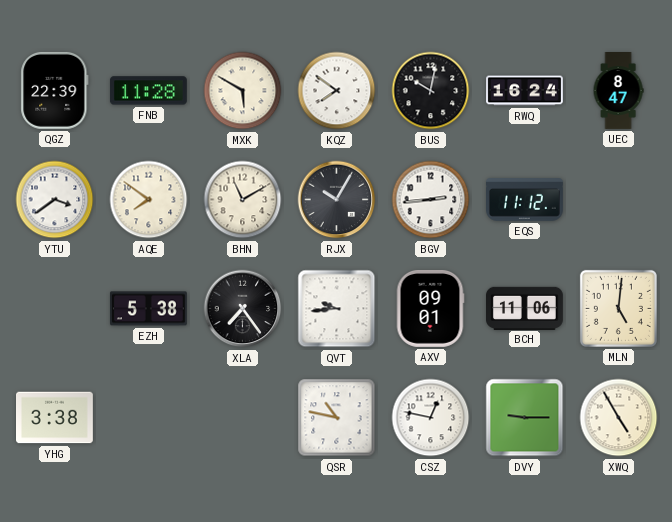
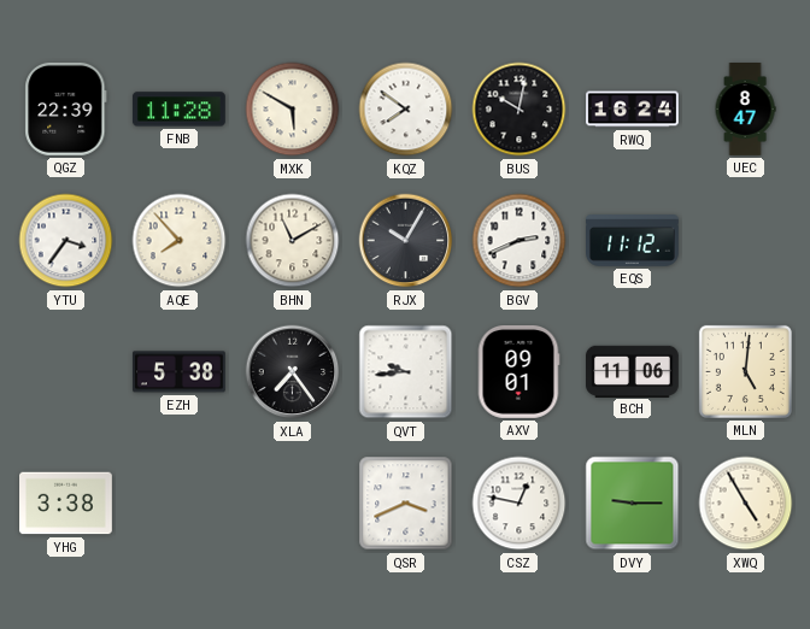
YTU: 3:39 -> 3:36 (66, 241)
AQE: 7:51 -> 7:53 (180, 241)
BGV: 2:44 -> 2:41 (520, 241)
QSR: 10:47 -> 3:41 (406, 504)
